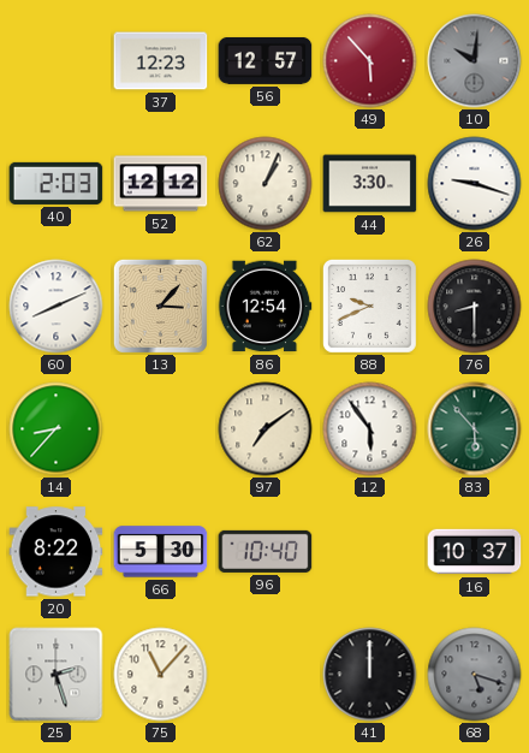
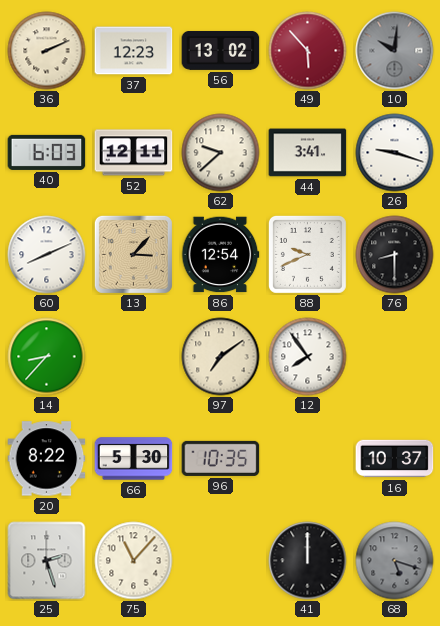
36: none -> 2:11 (47, 51)
56: 12:57 -> 13:02 (221, 50)
40: 2:03 -> 6:03 (47, 152)
52: 12:12 -> 12:11 (134, 153)
62: 1:04 -> 9:38 (221, 153)
44: 3:30 -> 3:41 (308, 153)
12: 5:54 -> 7:54 (308, 357)
83: 5:53 -> none (475, 429)
96: 10:40 -> 10:35 (221, 458)
